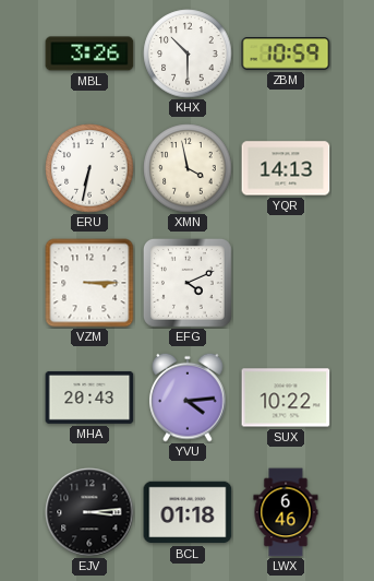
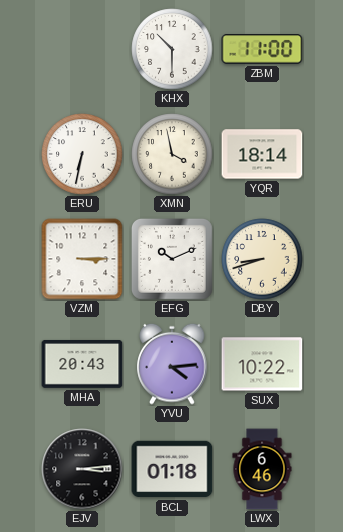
MBL: 3:26 -> none (89, 54)
ZBM: 10:59 -> 11:00 (262, 49)
YQR: 14:13 -> 18:14 (262, 154)
EFG: 4:11 -> 10:11 (172, 259)
DBY: none -> 8:42 (262, 259)
